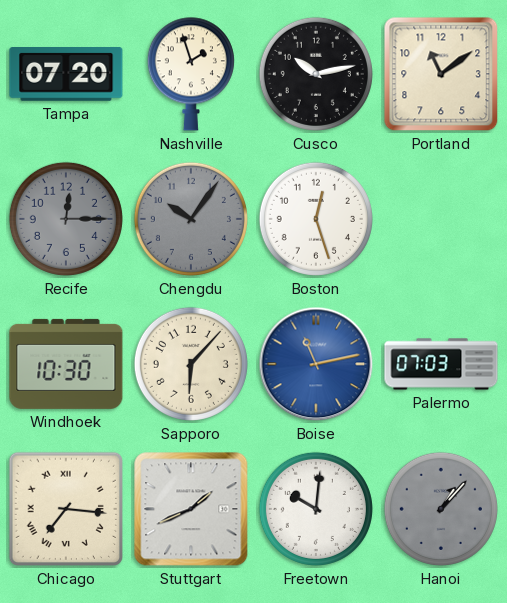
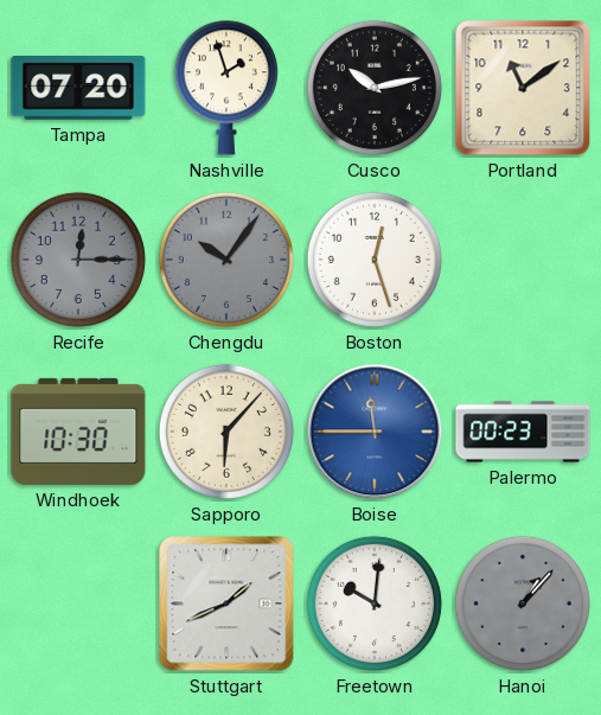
Boise: 11:13 -> 11:45 (375, 432)
Palermo: 07:03 -> 00:23 (523, 432)
Chicago: 7:16 -> none (66, 509)
